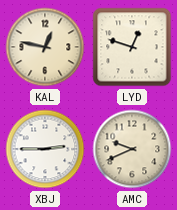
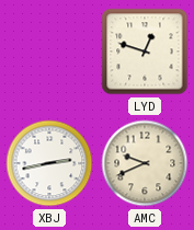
KAL: 12:47 -> none (45, 47)
XBJ: 2:45 -> 2:43 (49, 163)
